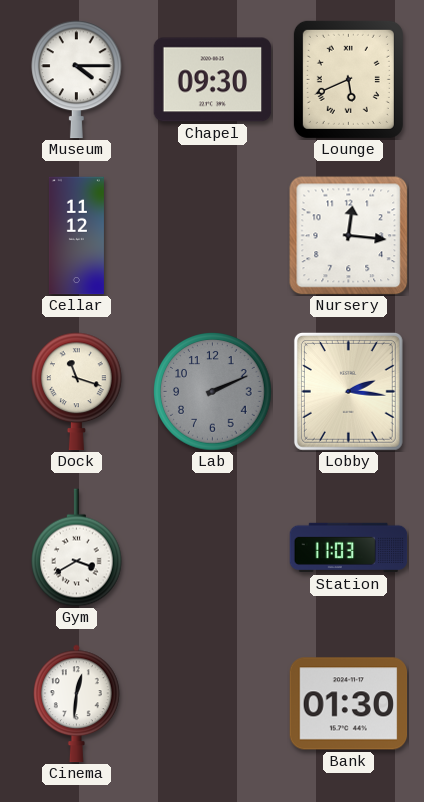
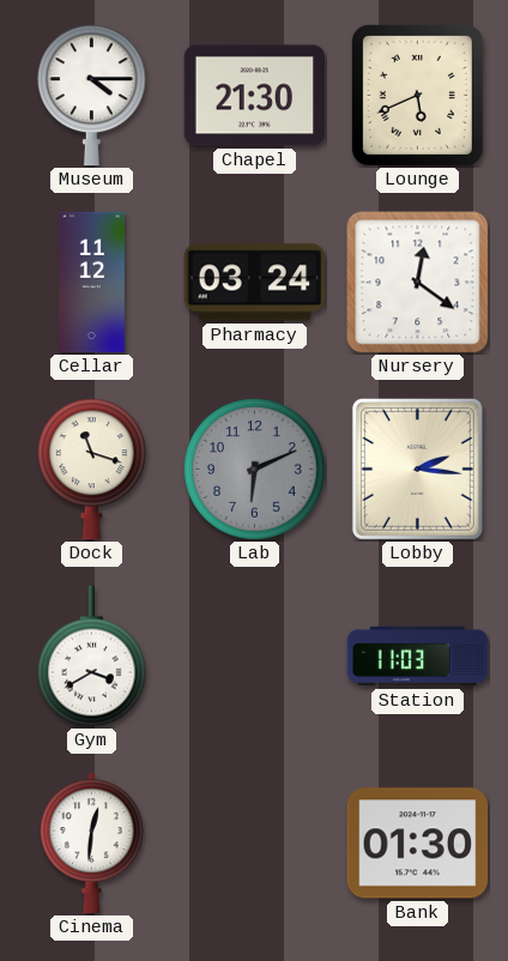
Chapel: 09:30 -> 21:30 (255, 96)
Pharmacy: none -> 03:24 (255, 283)
Nursery: 12:16 -> 12:21 (418, 283)
Lab: 2:11 -> 6:11 (255, 470)
